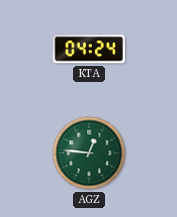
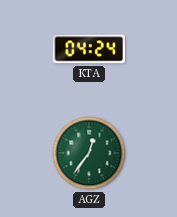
AGZ: 12:46 -> 12:36 (89, 153)
